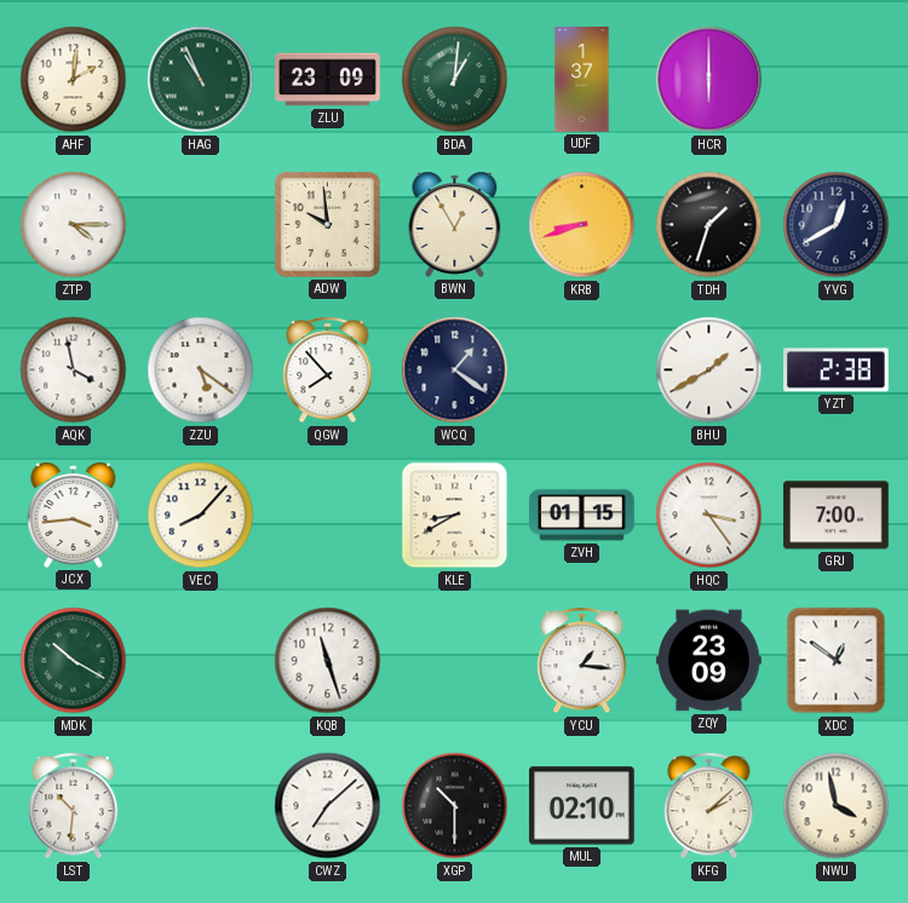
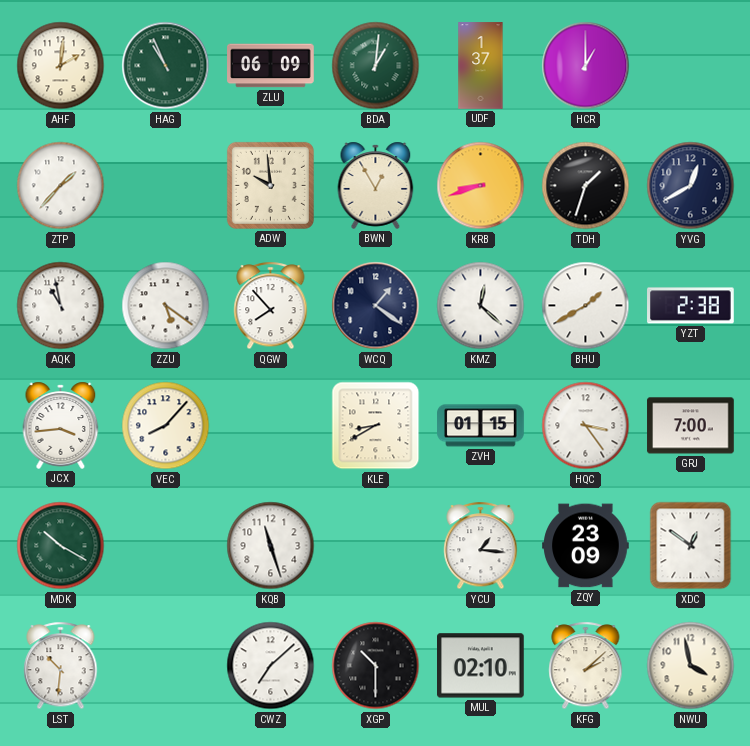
ZLU: 23:09 -> 06:09 (271, 66)
HCR: 6:00 -> 1:00 (586, 66)
ZTP: 4:15 -> 1:37 (61, 186)
AQK: 3:58 -> 10:58 (61, 306)
KMZ: none -> 12:22 (481, 306)
